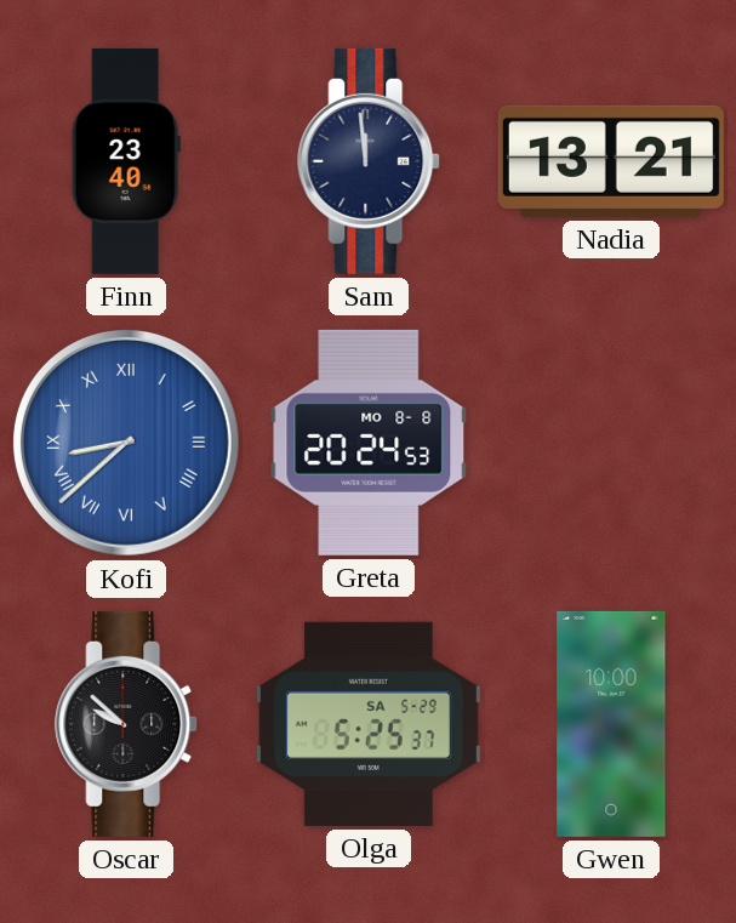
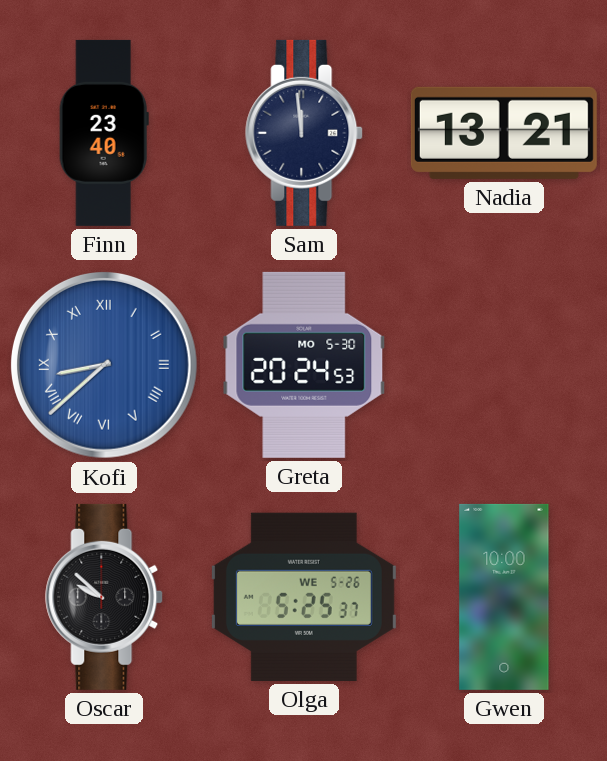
Greta date: MO 8-8 -> MO 5-30 (304, 365)
Olga date: SA 5-29 -> WE 5-26 (304, 597)
